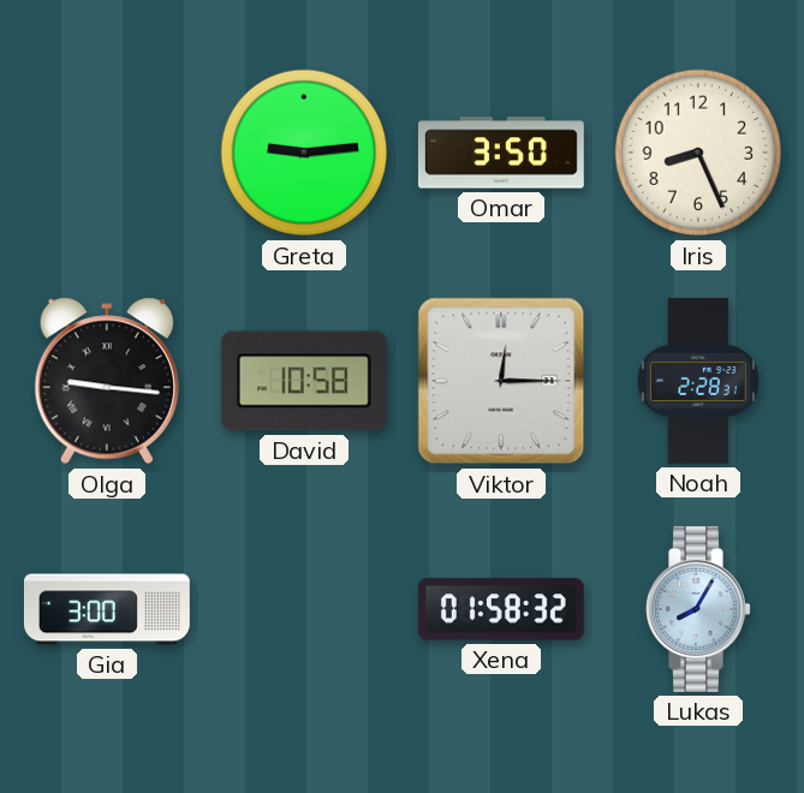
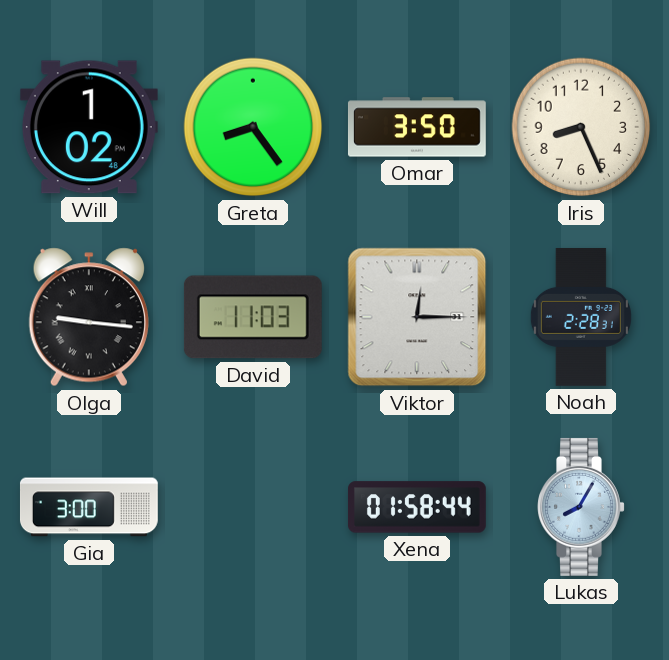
Will: none -> 1:02 (89, 127)
Greta: 9:14 -> 8:24 (253, 127)
David: 10:58 -> 11:03 (253, 317)
Xena: 01:58:32 -> 01:58:44 (417, 507)
